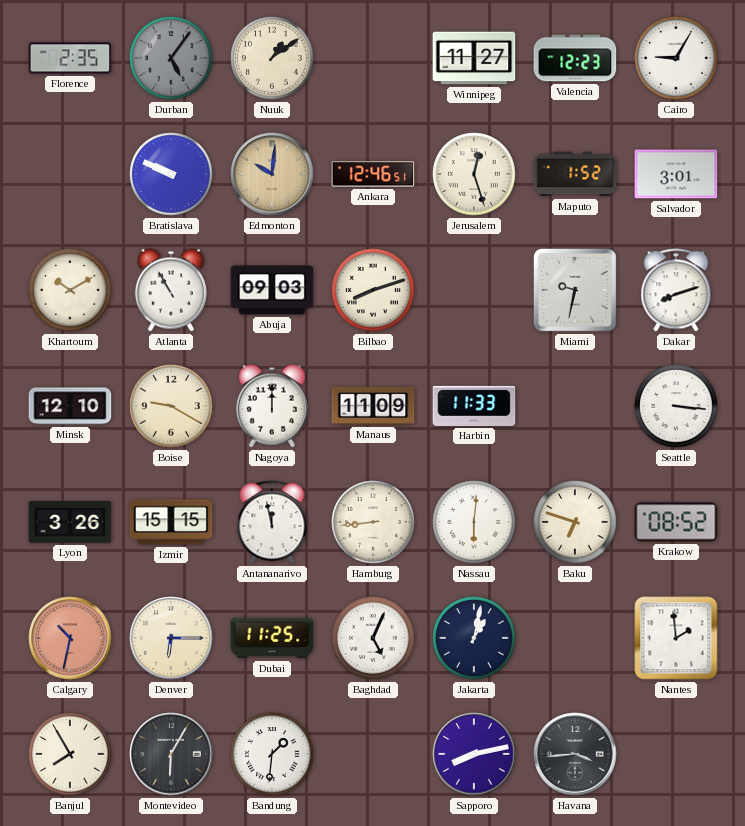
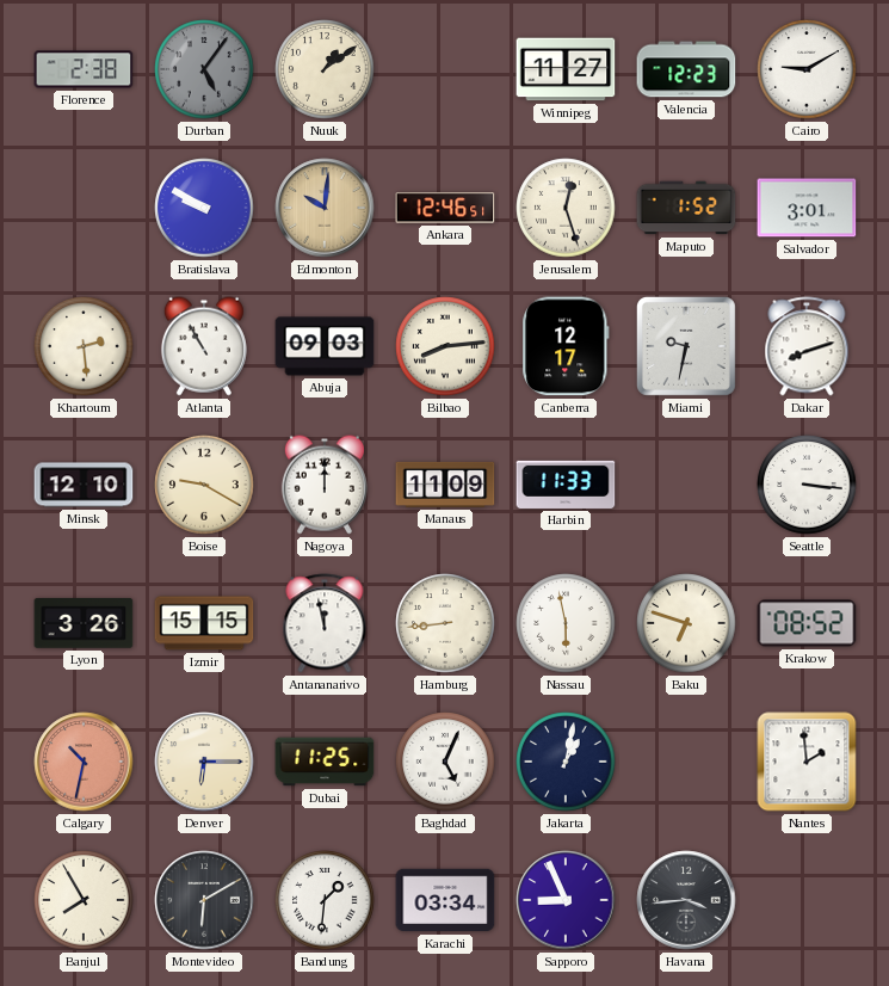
Florence: 2:35 -> 2:38 (84, 69)
Cairo: 9:05 -> 9:10 (807, 69)
Bratislava: 9:49 -> 9:50 (204, 208)
Khartoum: 10:10 -> 2:29 (84, 346)
Bilbao: 8:12 -> 8:14 (445, 346)
Canberra: none -> 12:17 (566, 346)
Nassau: 6:01 -> 5:58 (566, 623)
Montevideo: 6:05 -> 6:10 (204, 900)
Karachi: none -> 03:34 (445, 900)
Sapporo: 8:13 -> 8:56 (566, 900)
